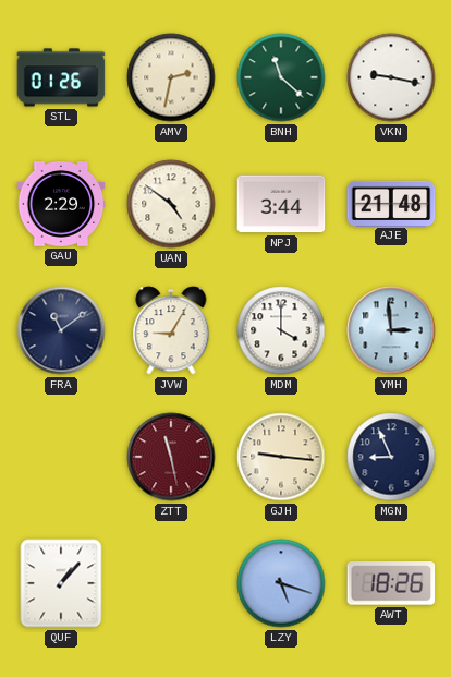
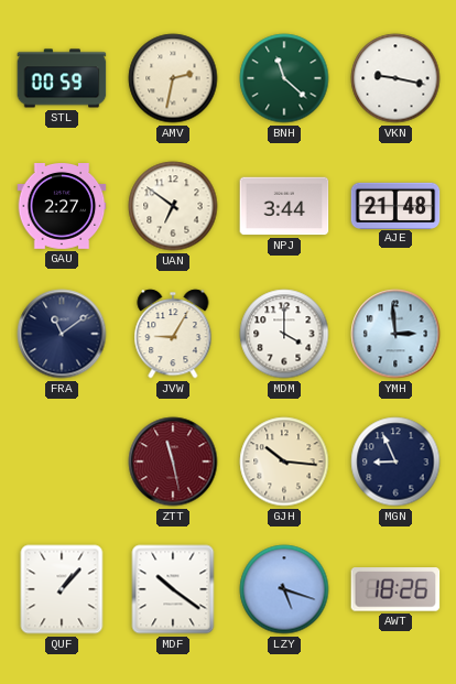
STL: 01:26 -> 00:59 (62, 78)
GAU: 2:29 -> 2:27 (62, 207)
UAN: 4:51 -> 6:51 (173, 206)
GJH: 9:16 -> 10:16 (284, 462)
MDF: none -> 10:21 (173, 589)
